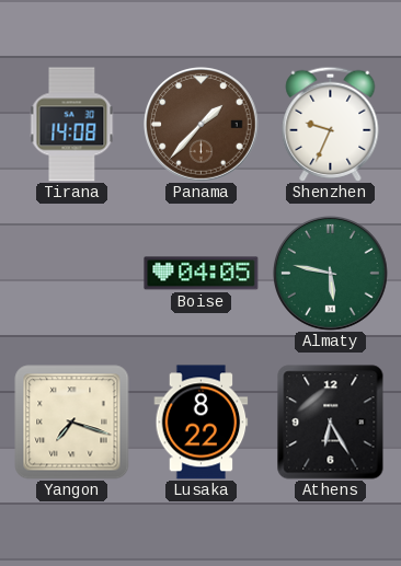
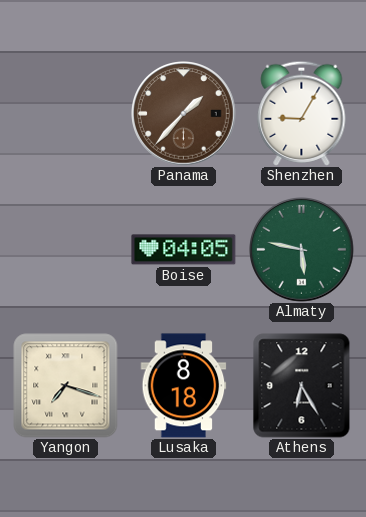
Tirana: 14:08 -> none (72, 125)
Shenzhen: 9:34 -> 9:05 (302, 113)
Lusaka: 8:22 -> 8:18 (184, 386)
